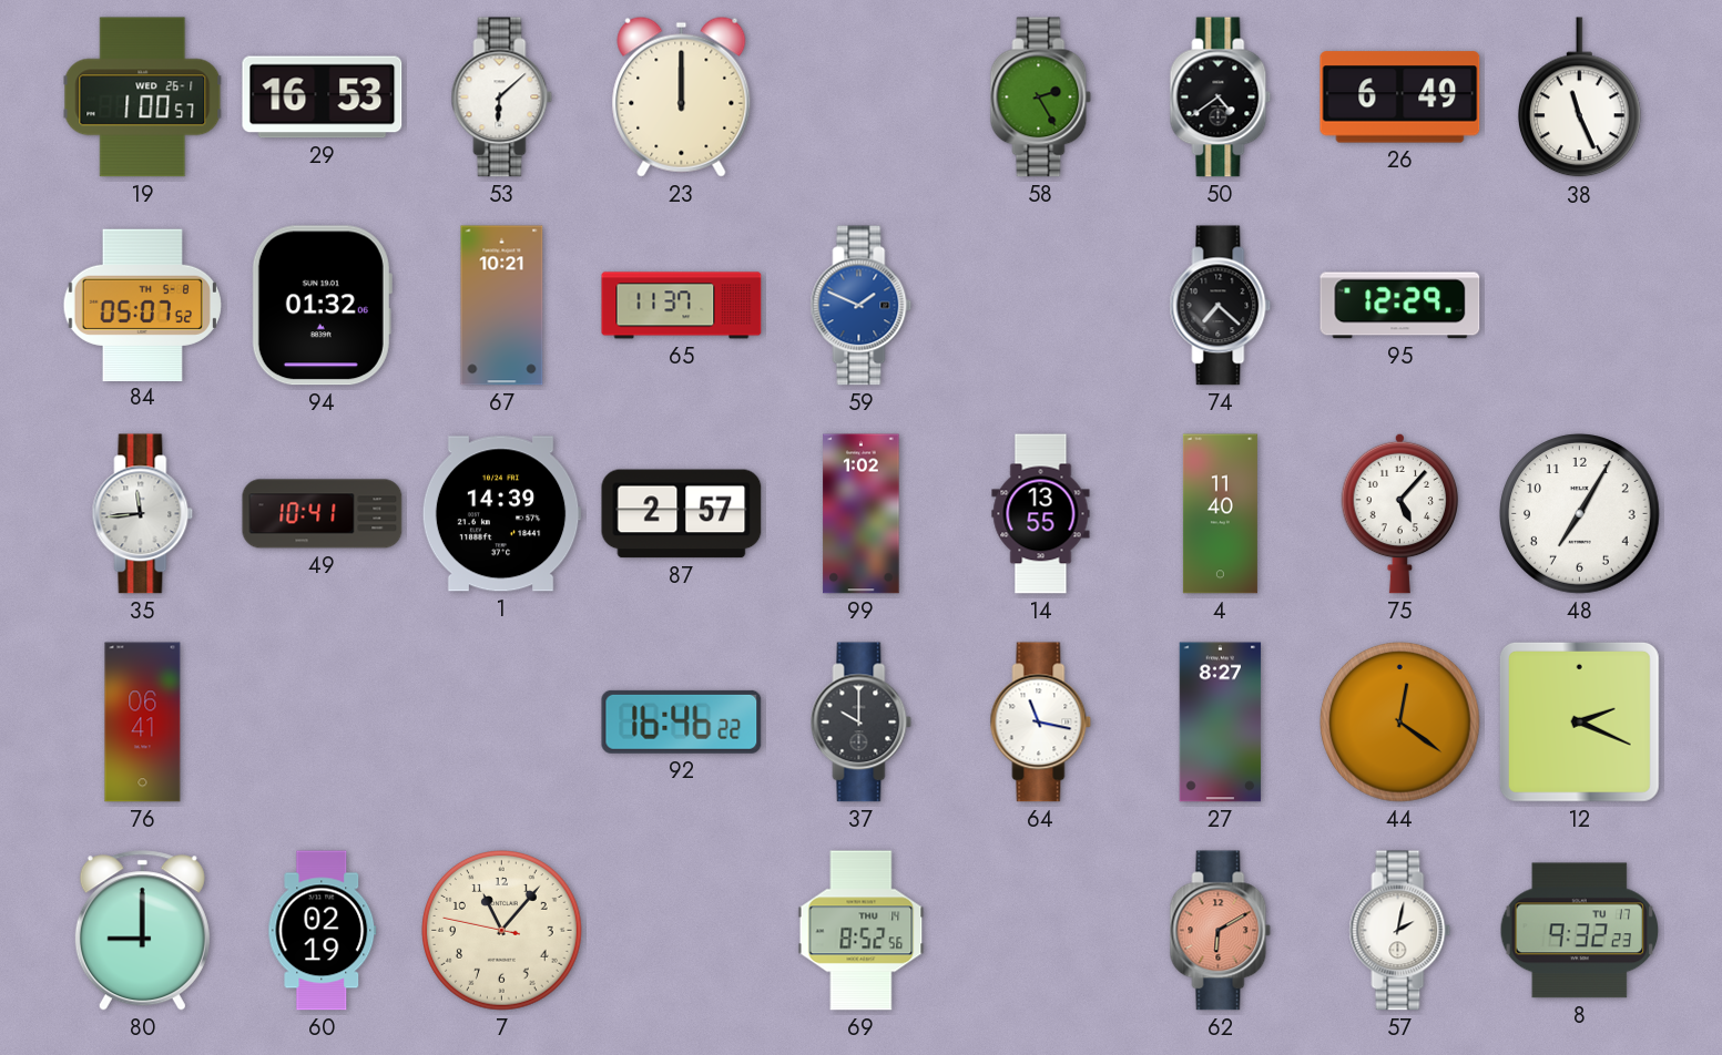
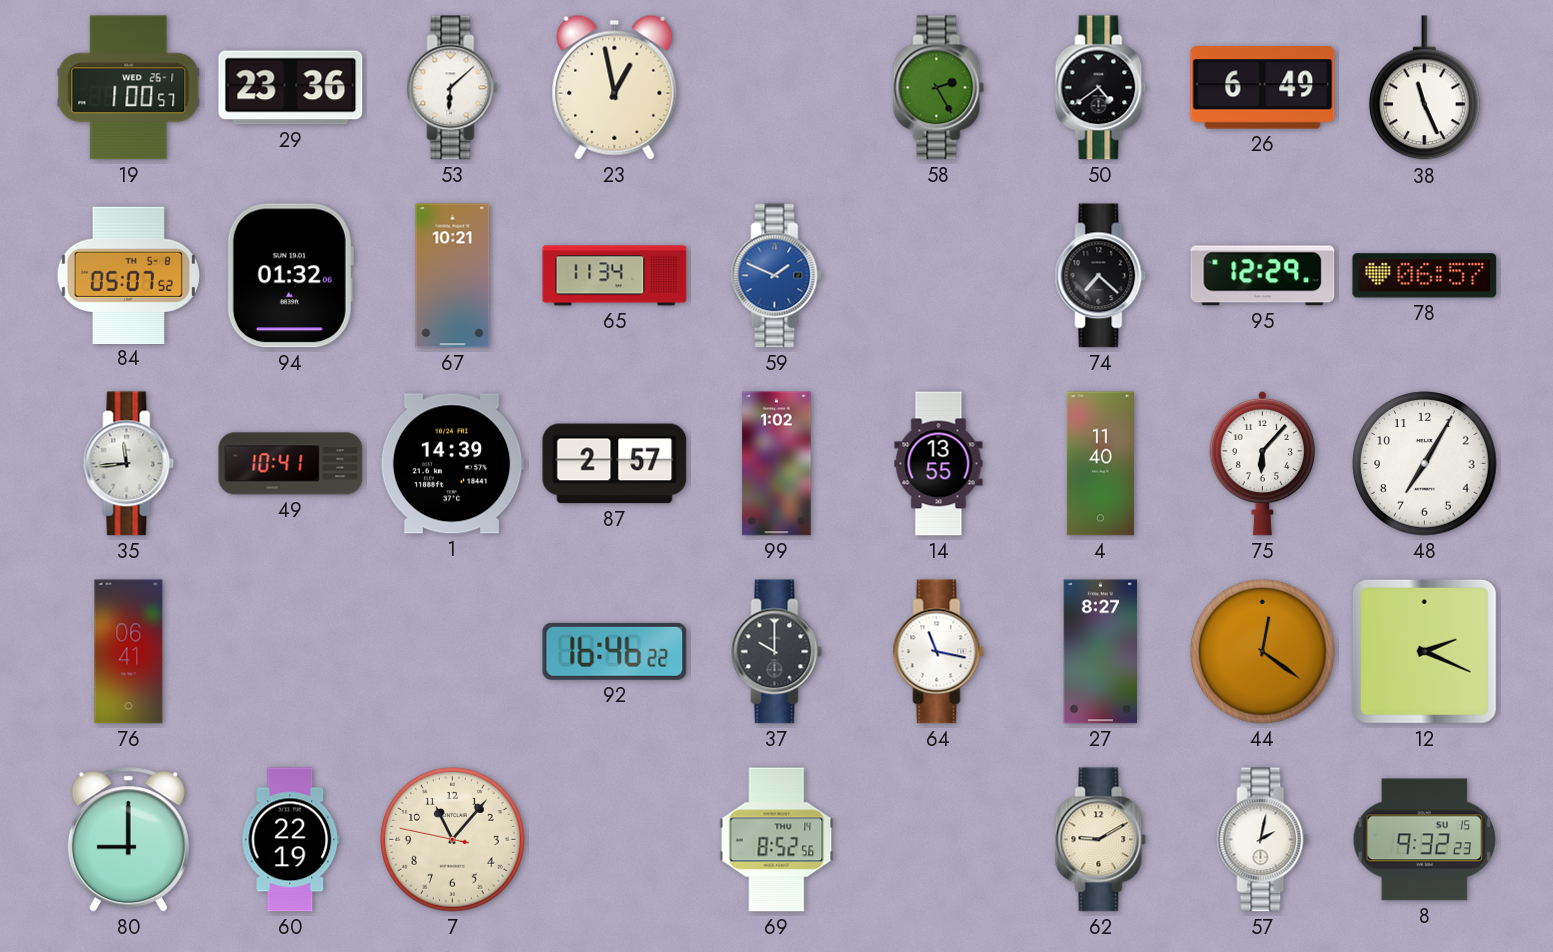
29: 16:53 -> 23:36 (291, 88)
23: 12:00 -> 12:58 (615, 87)
65: 11:37 -> 11:34 (615, 276)
78: none -> 06:57 (1425, 276)
75: 5:07 -> 6:07 (1263, 463)
60: 02:19 -> 22:19 (291, 840)
62: 6:10 -> 9:10 (1101, 840)
62 dial: salmon -> cream (1101, 840)
8 date: TU 17 -> SU 15 (1424, 840)
